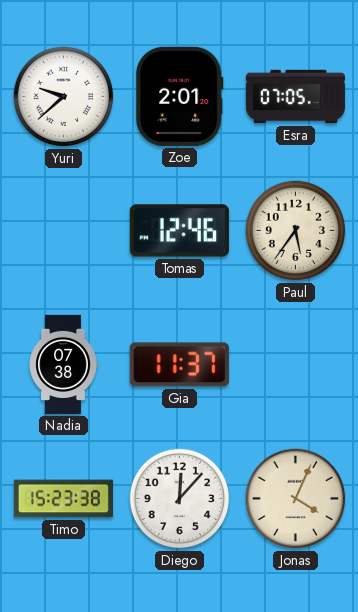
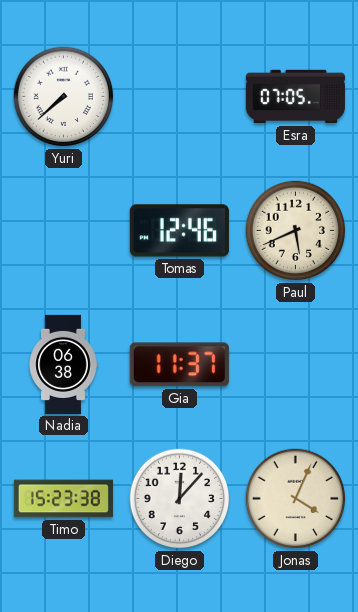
Yuri: 9:38 -> 7:38 (64, 97)
Zoe: 2:01 -> none (180, 96)
Paul: 5:36 -> 5:41 (296, 231)
Nadia: 07:38 -> 06:38 (63, 364)
